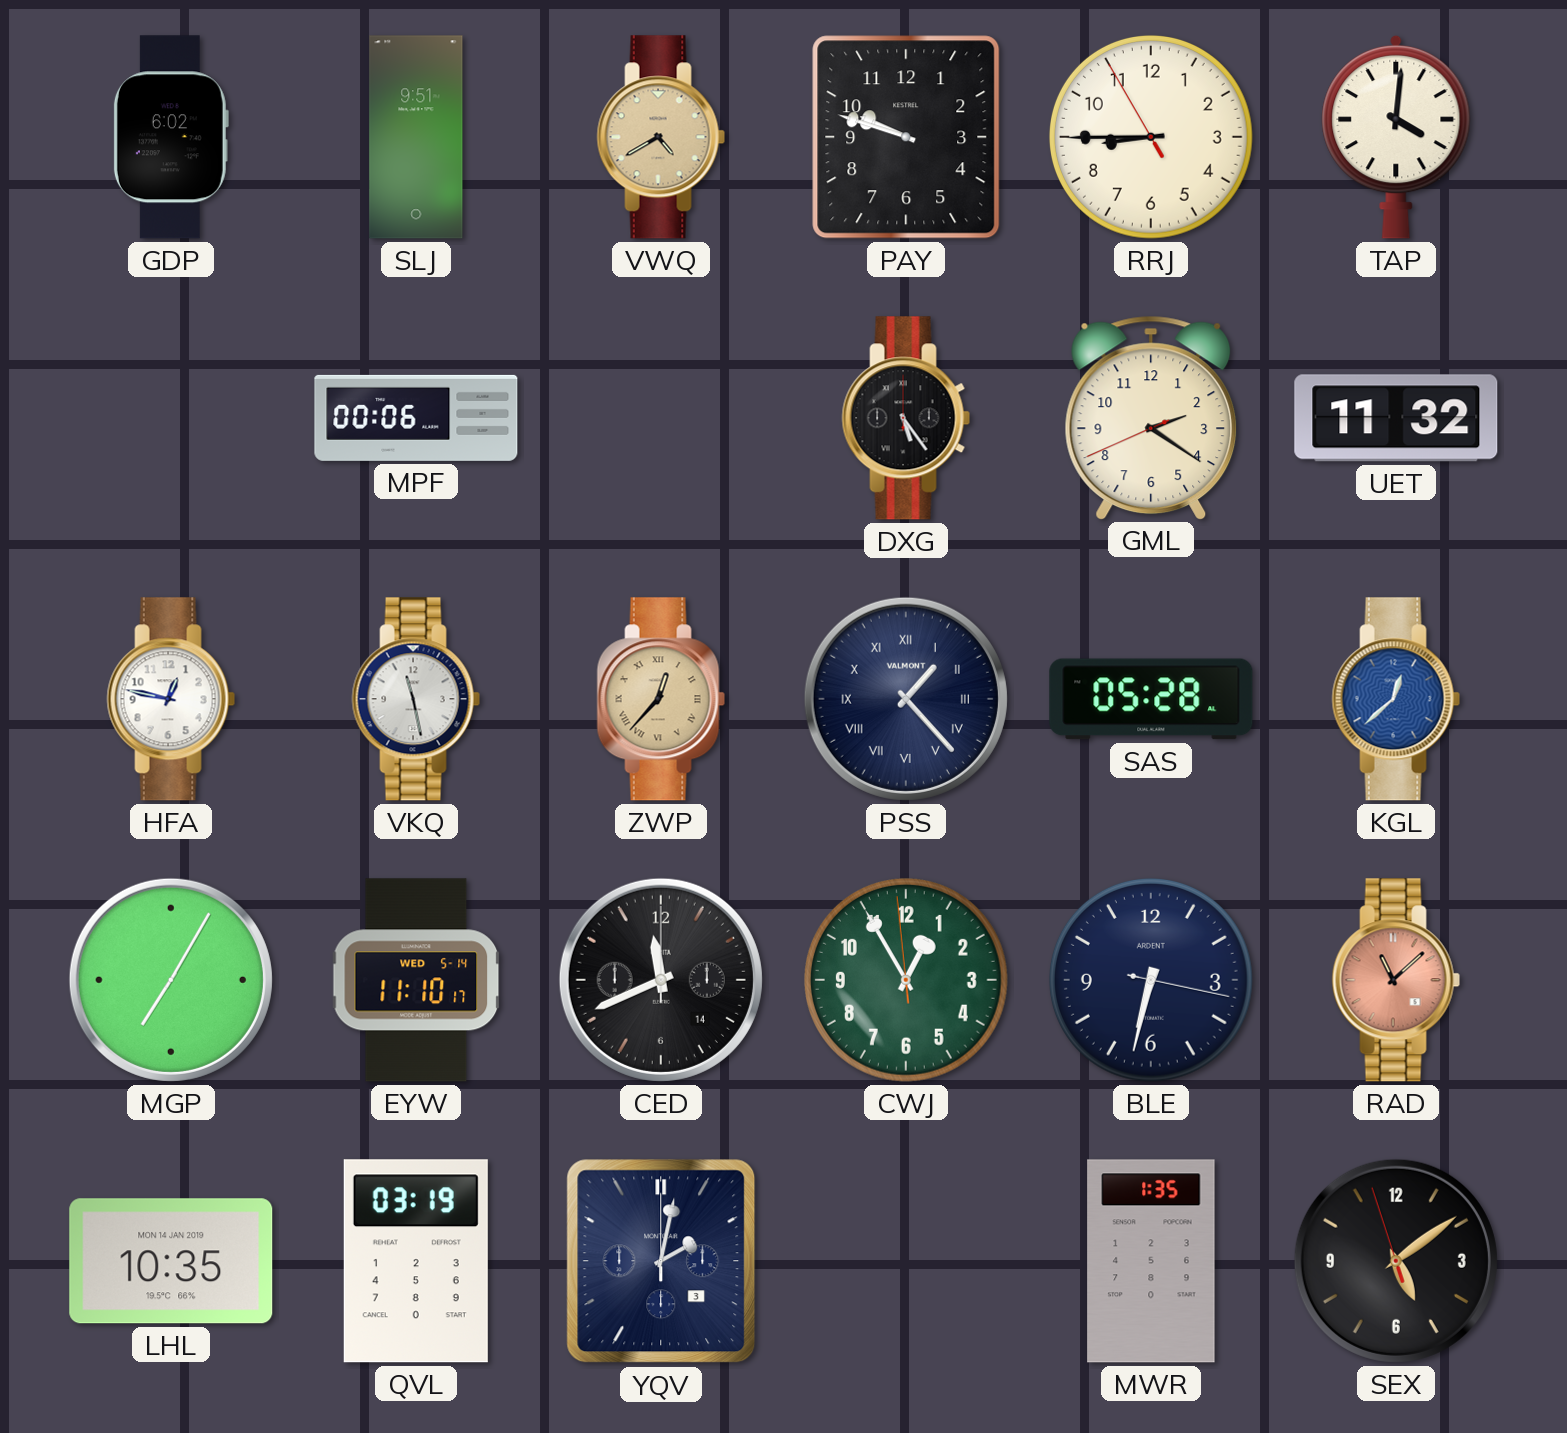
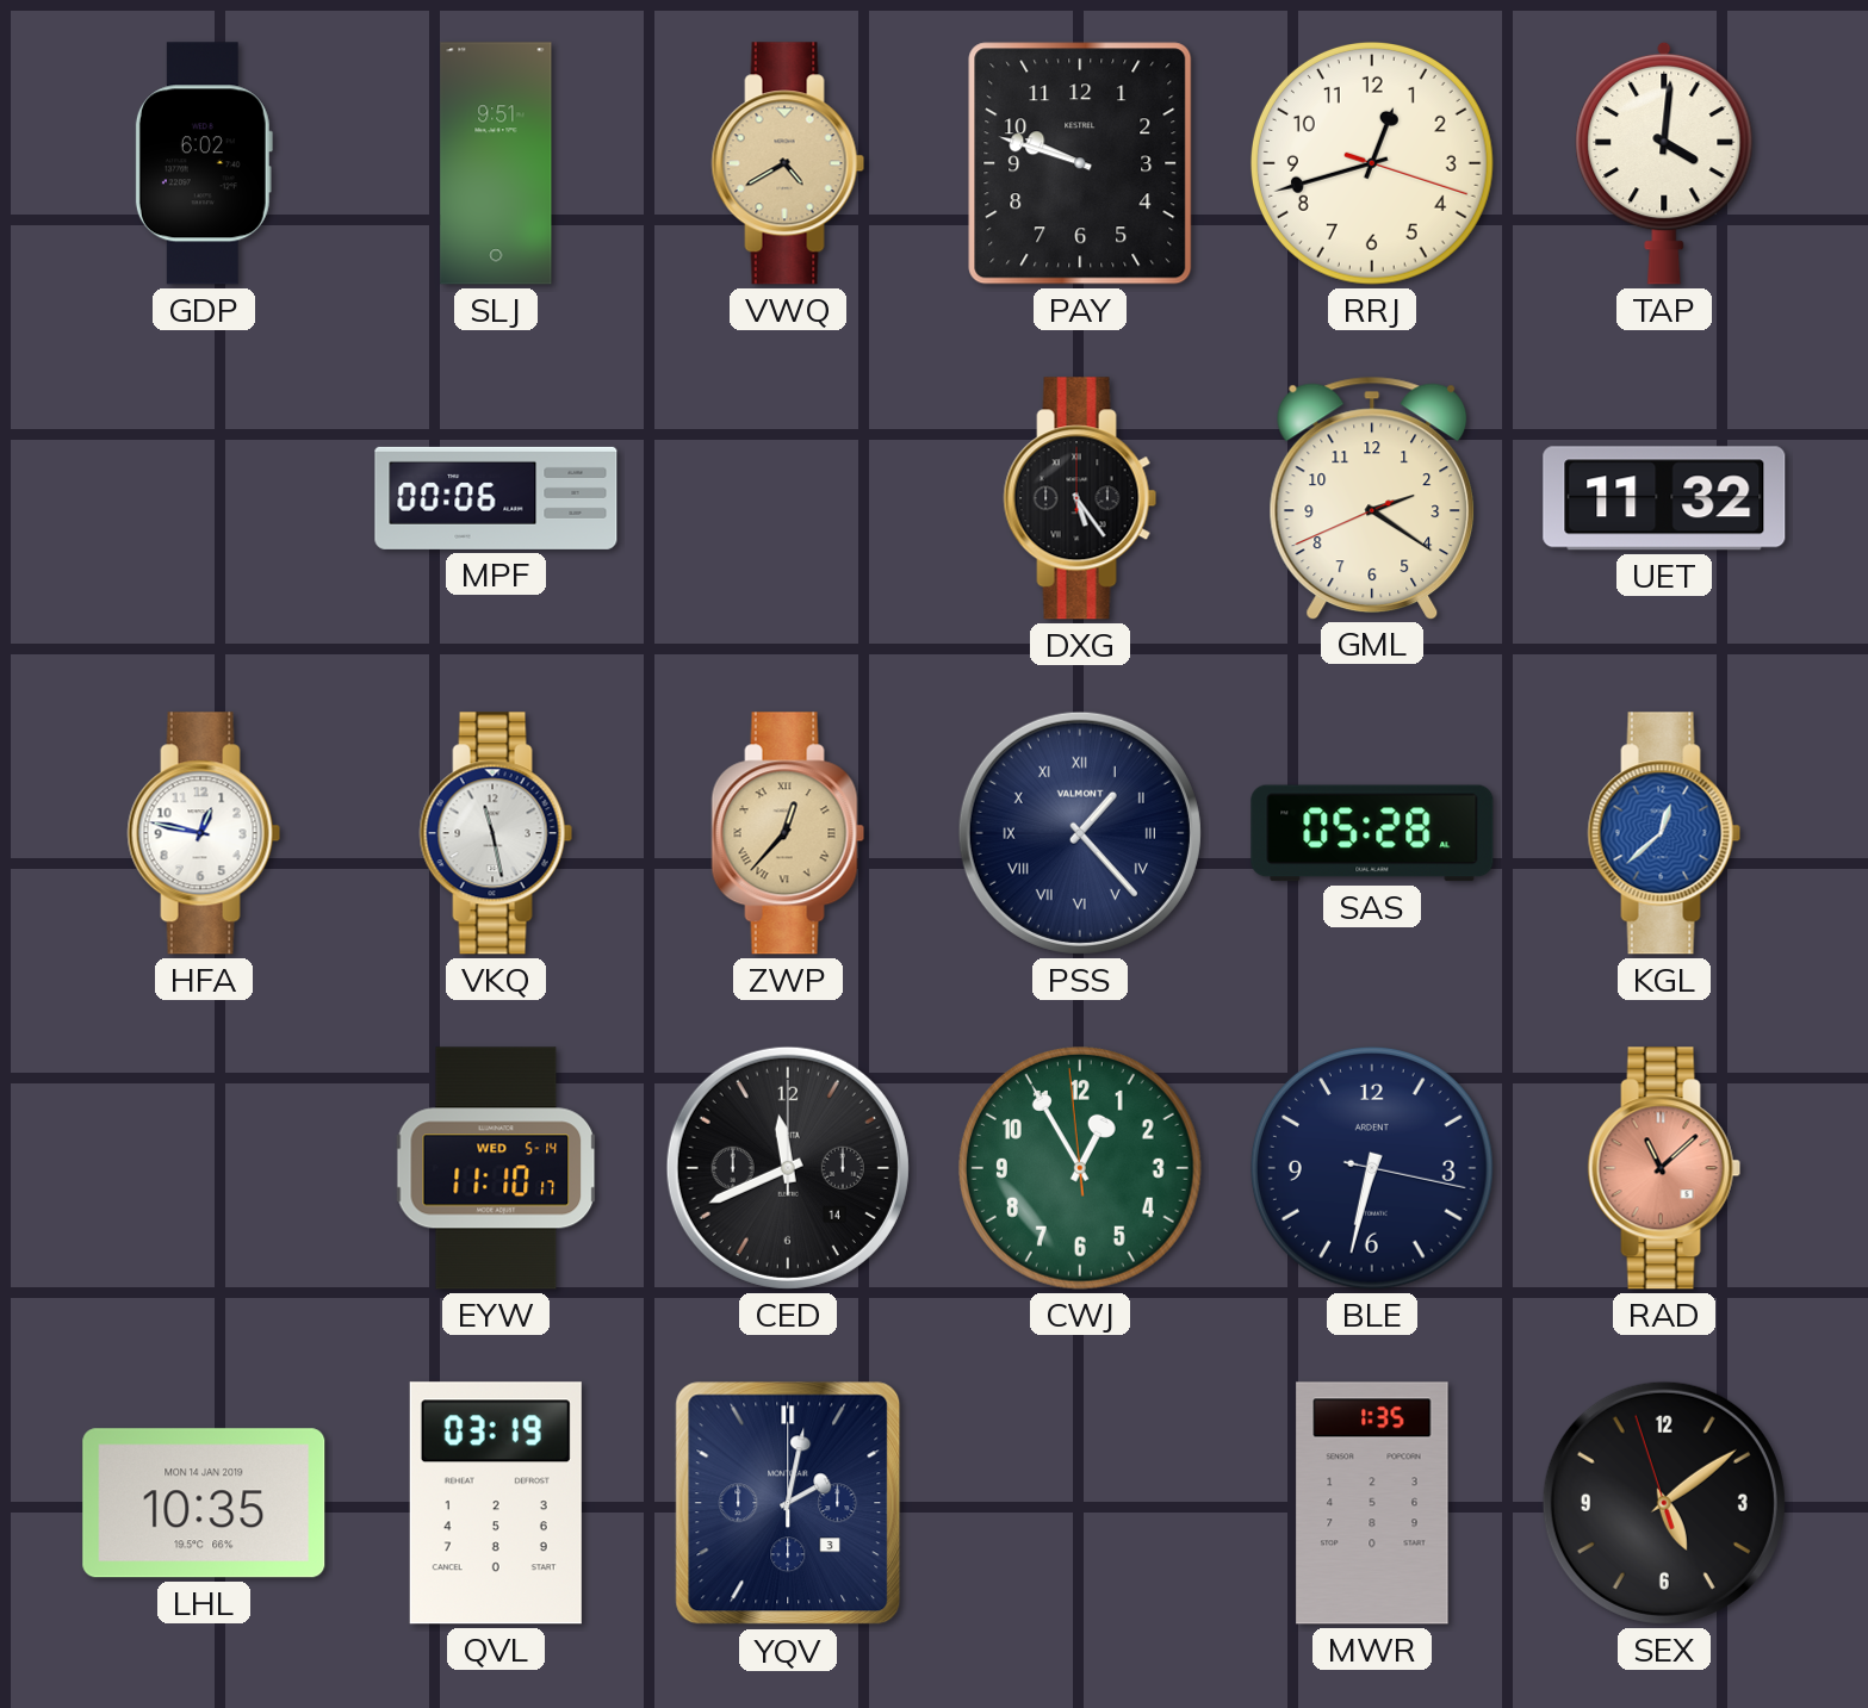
RRJ: 8:44 -> 12:42 (1372, 163)
MGP: 7:05 -> none (171, 980)
